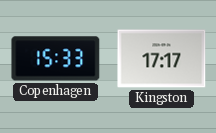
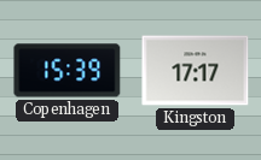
Copenhagen: 15:33 -> 15:39 (68, 71)
